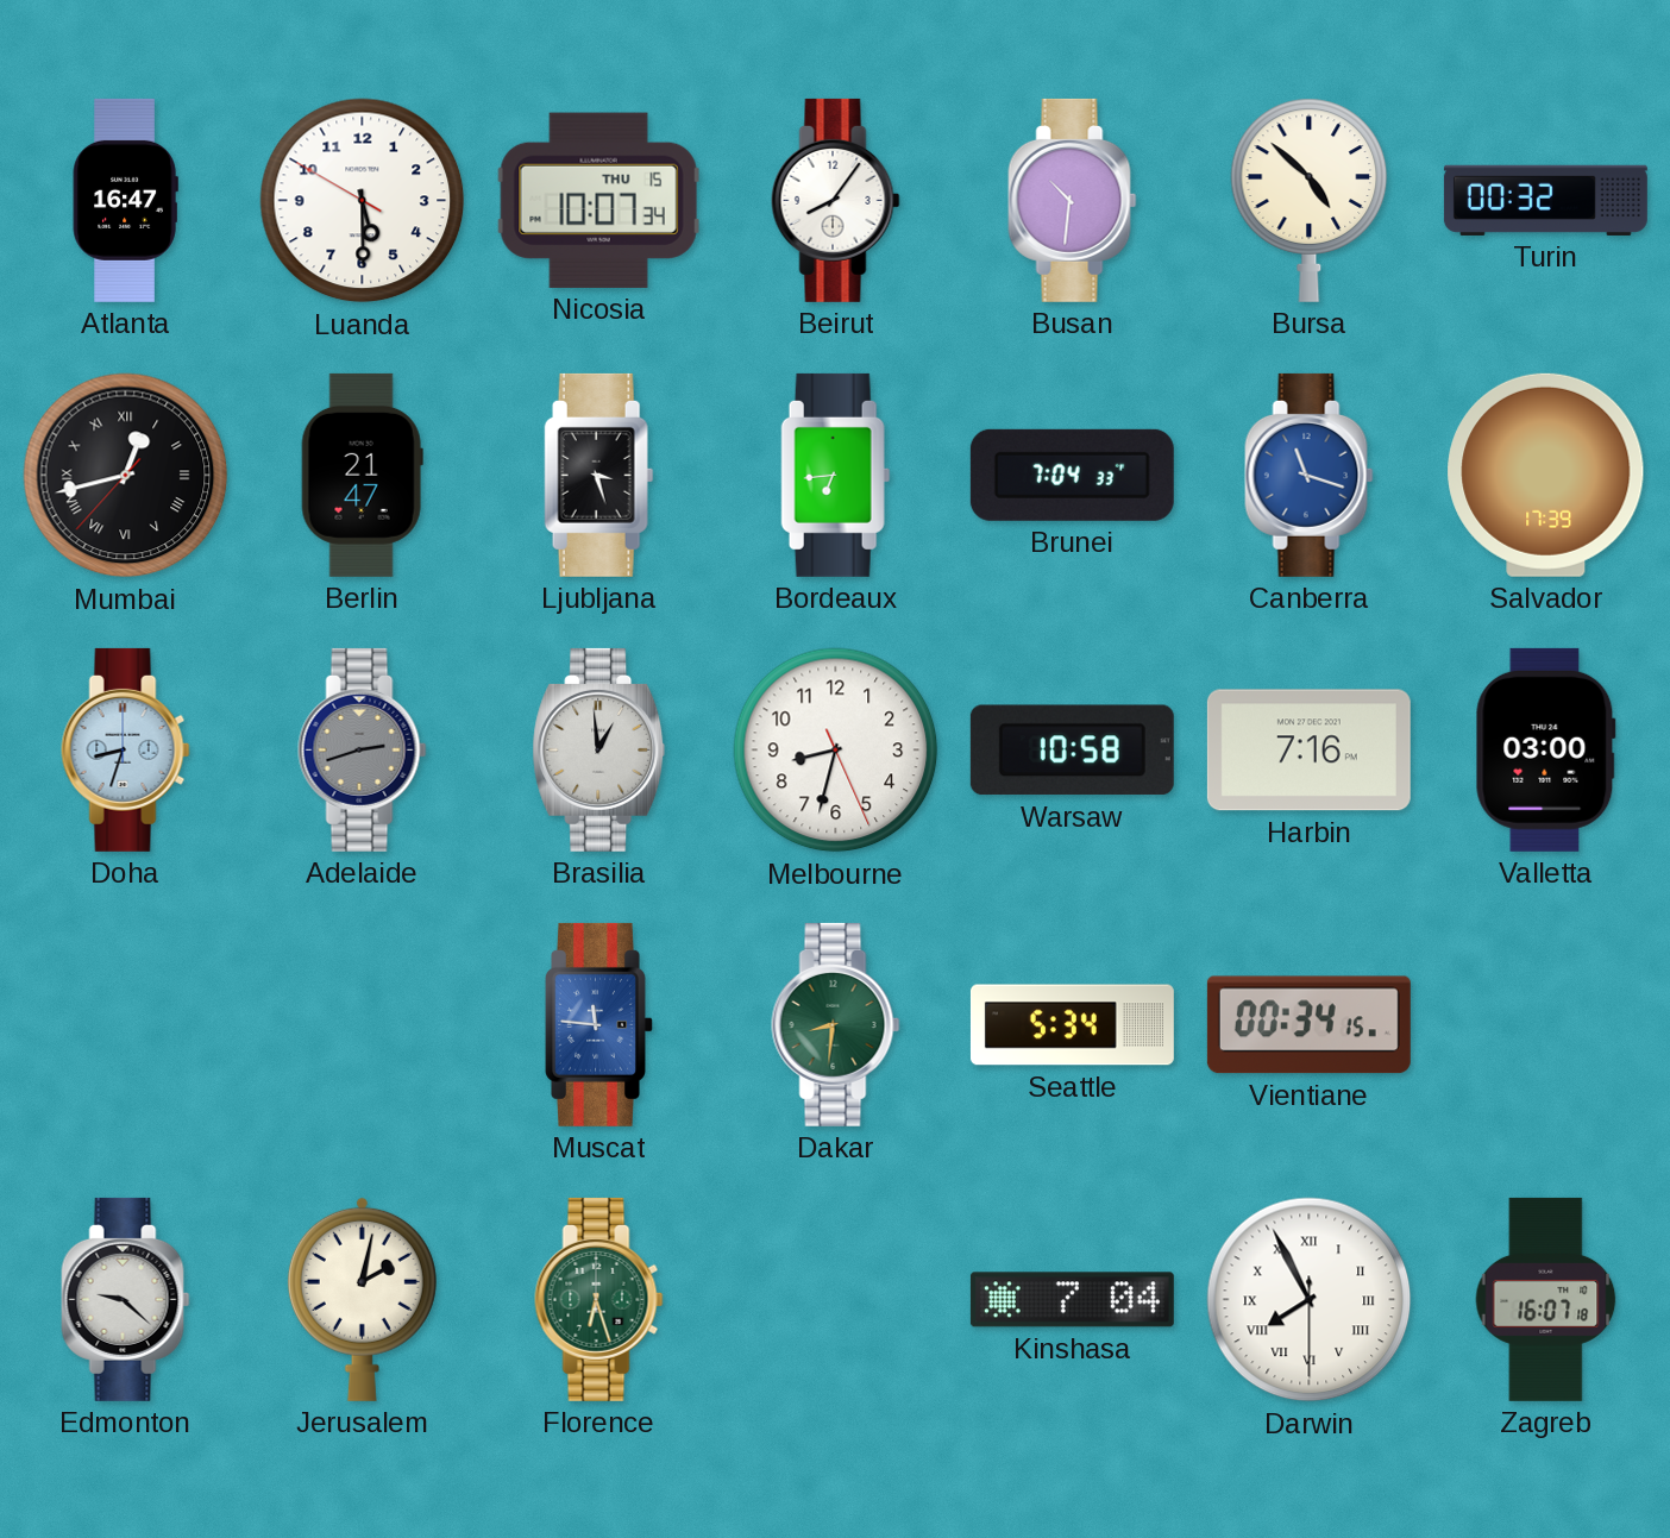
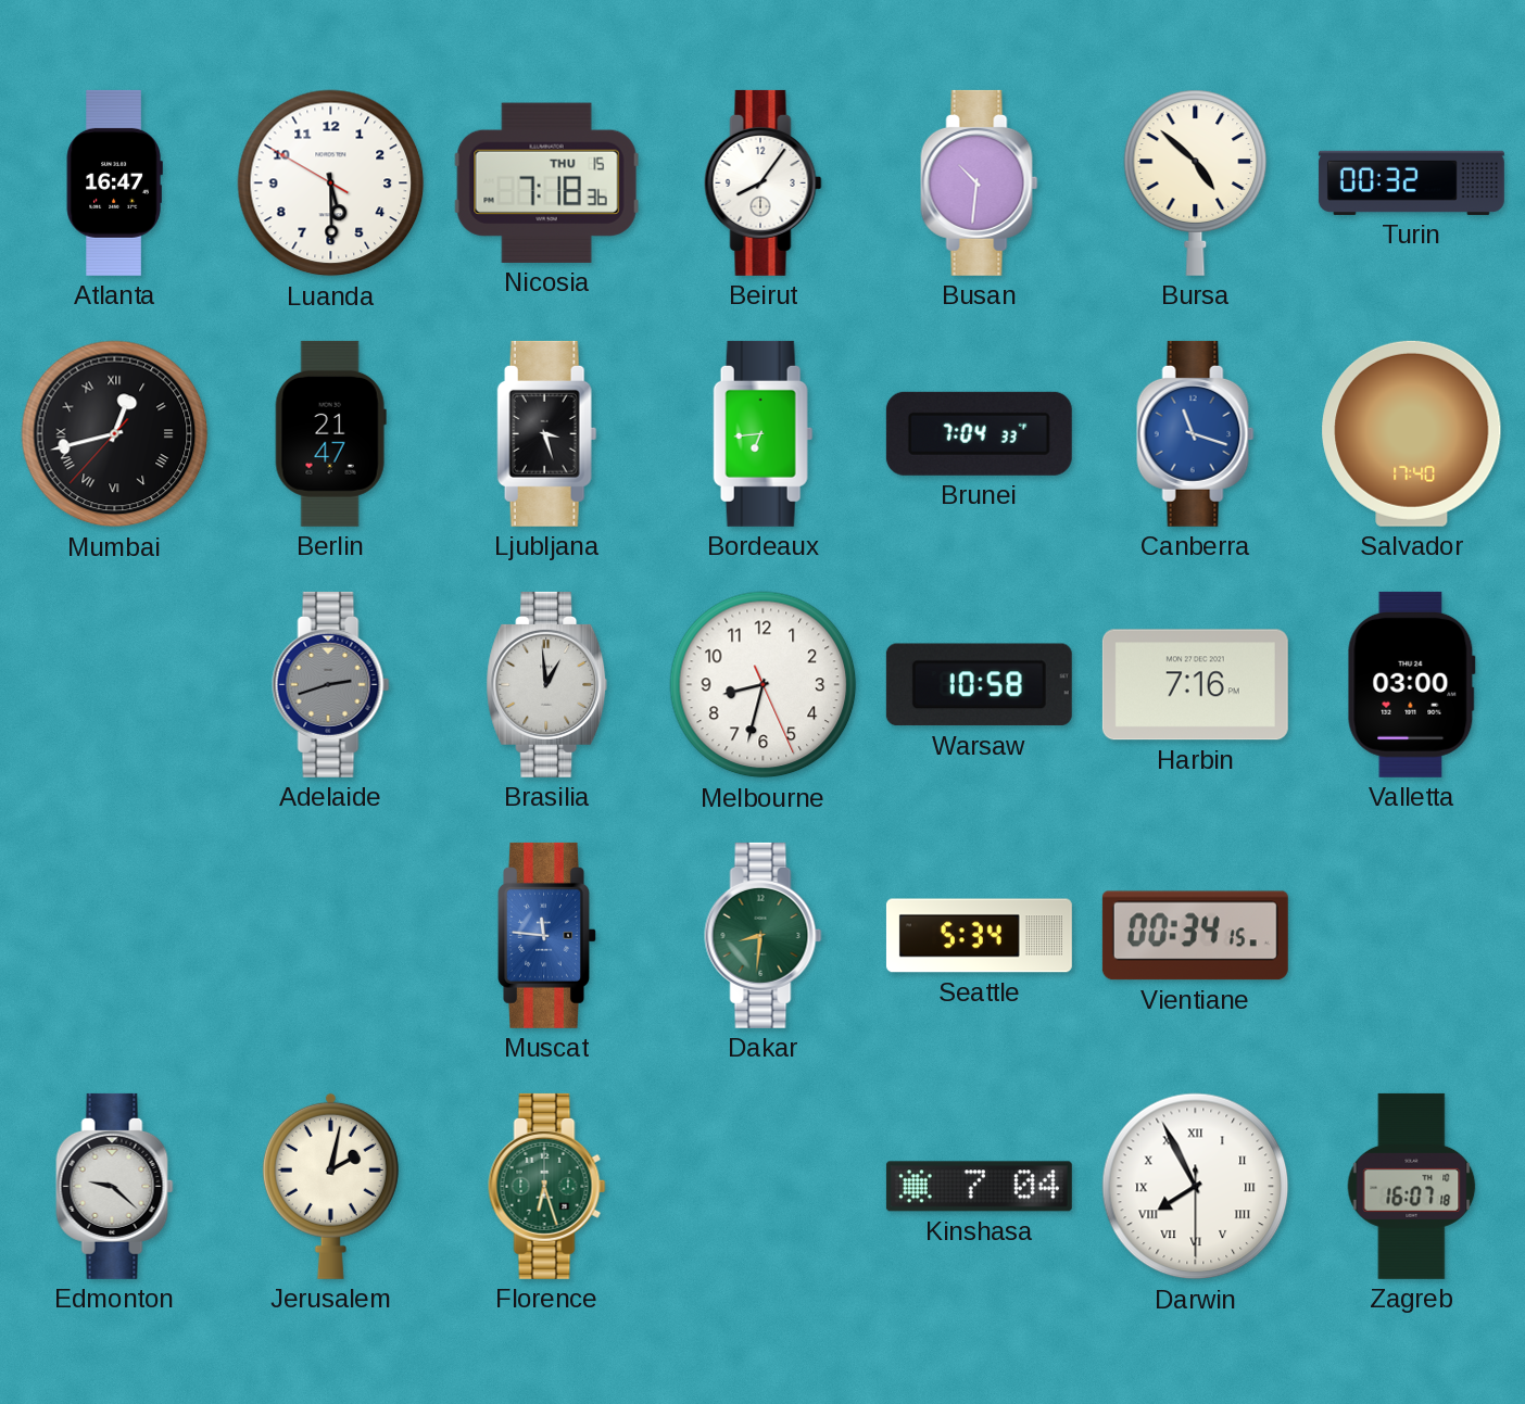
Nicosia: 10:07 -> 7:18 (546, 182)
Salvador: 17:39 -> 17:40 (1412, 433)
Doha: 8:33 -> none (126, 749)
